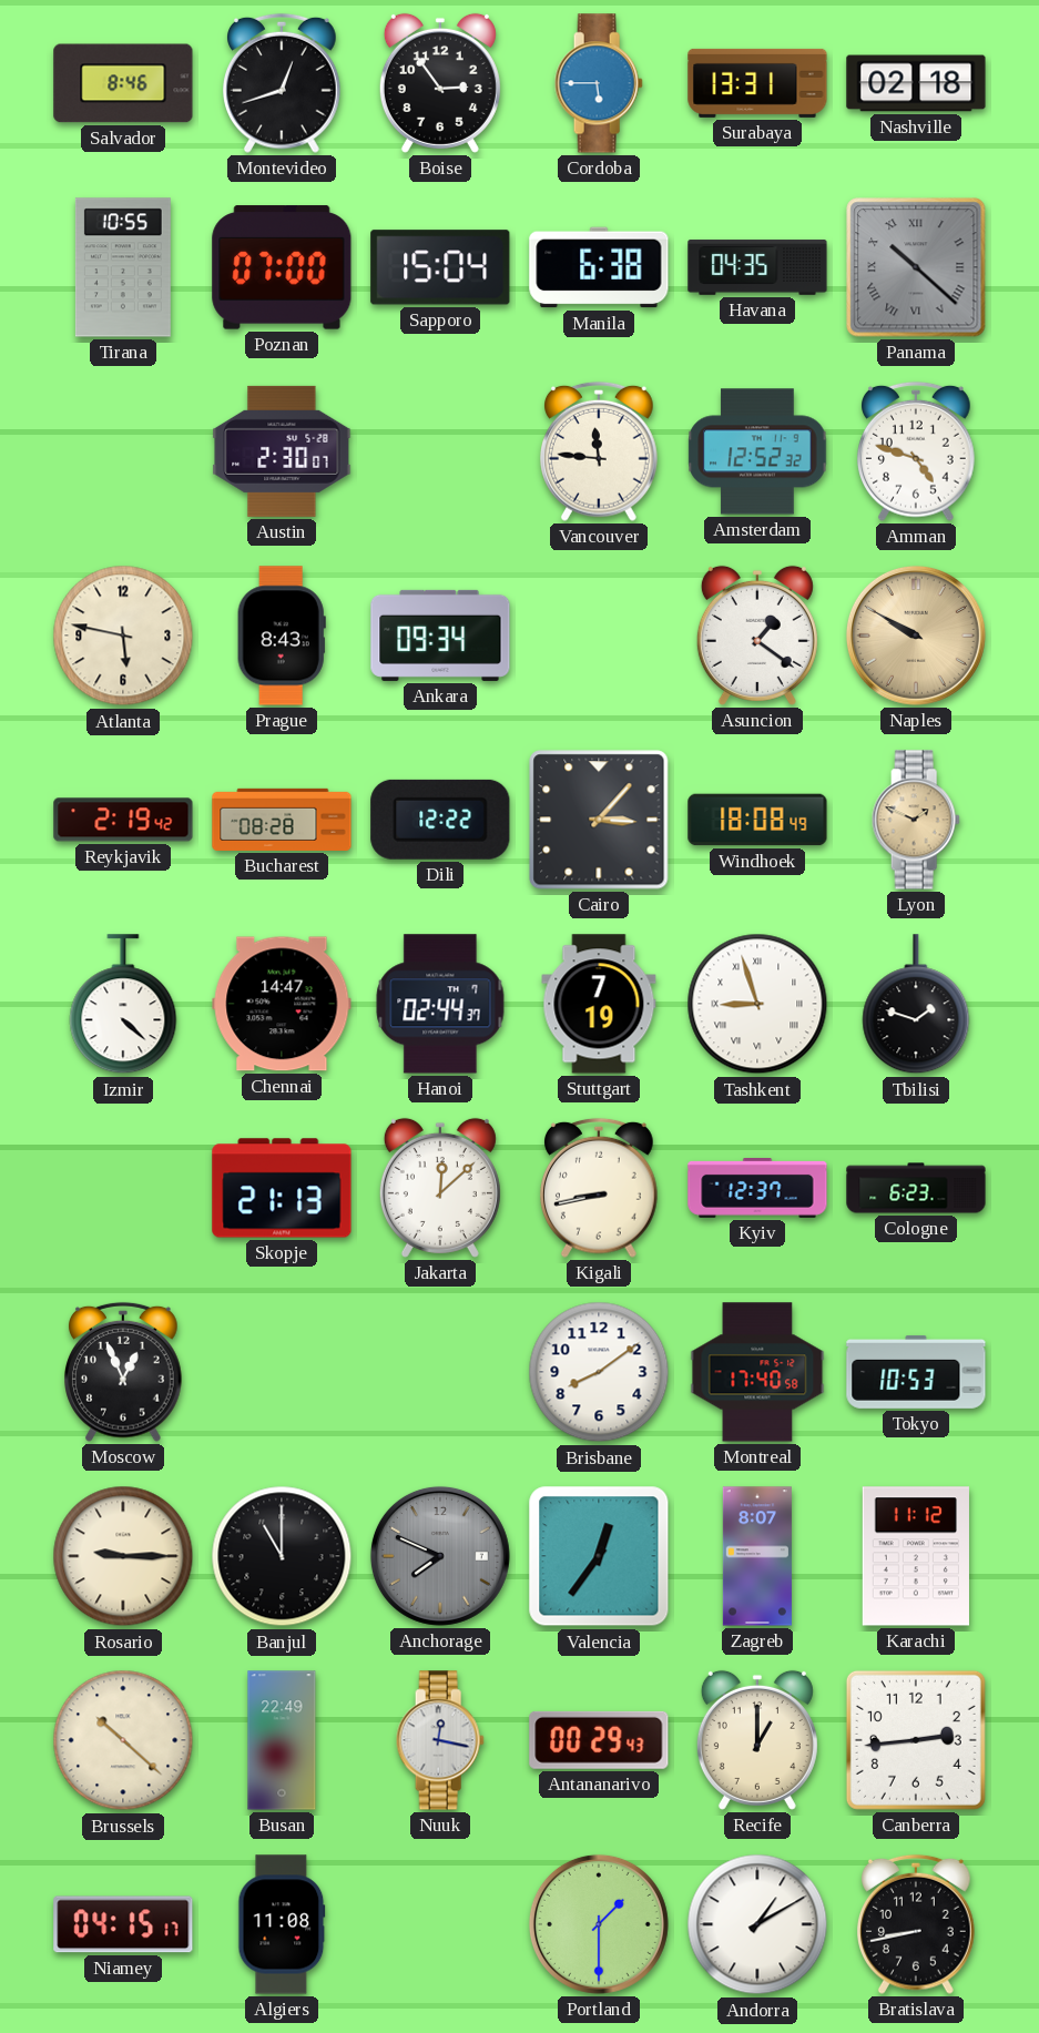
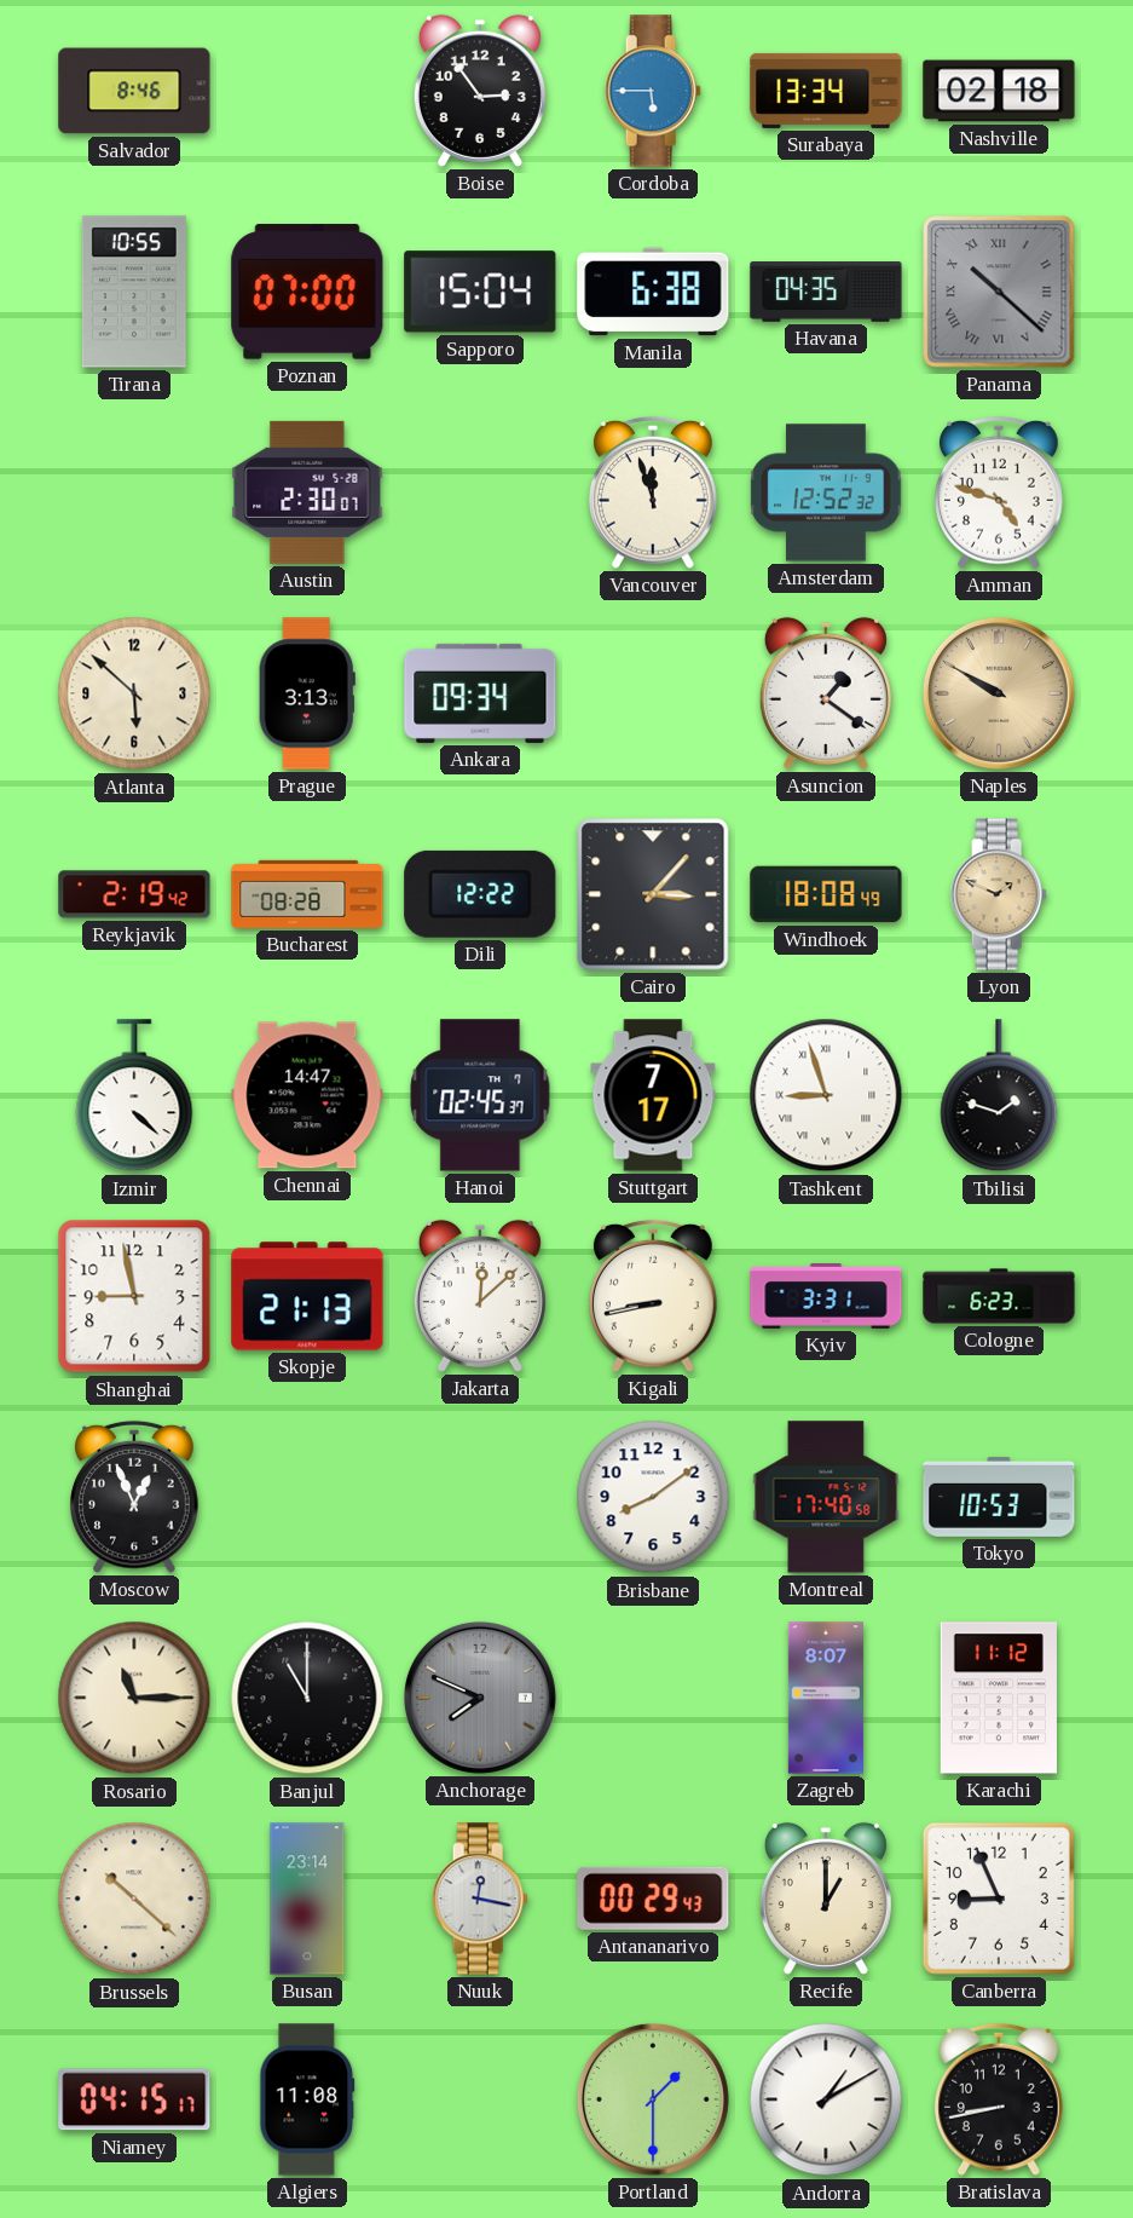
Montevideo: 12:42 -> none (283, 83)
Surabaya: 13:31 -> 13:34 (826, 91)
Vancouver: 11:46 -> 11:57 (654, 492)
Atlanta: 5:47 -> 5:52 (134, 693)
Prague: 8:43 -> 3:13 (307, 693)
Hanoi: 02:44 -> 02:45 (480, 1095)
Stuttgart: 7:19 -> 7:17 (653, 1095)
Shanghai: none -> 8:58 (134, 1296)
Kyiv: 12:37 -> 3:31 (826, 1297)
Rosario: 9:15 -> 11:15 (134, 1698)
Valencia: 12:36 -> none (599, 1556)
Busan: 22:49 -> 23:14 (307, 1899)
Canberra: 2:44 -> 8:56 (999, 1899)
